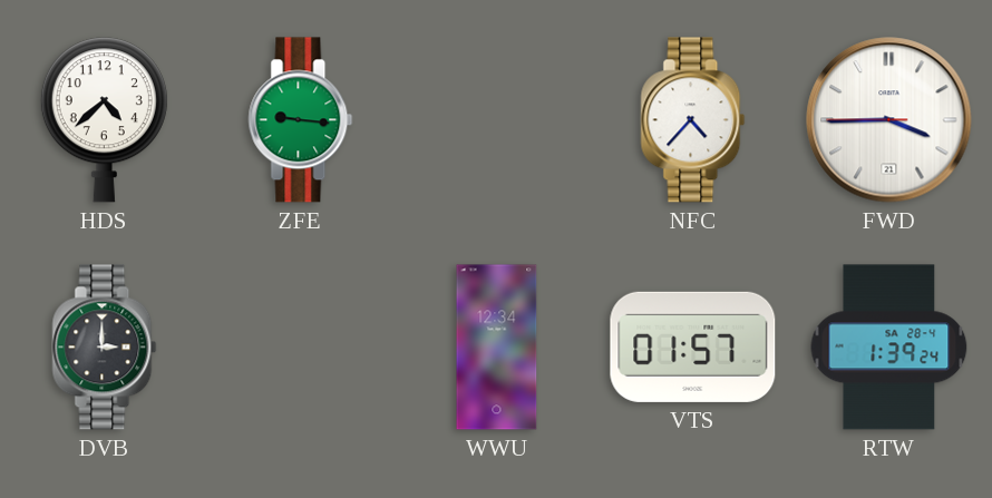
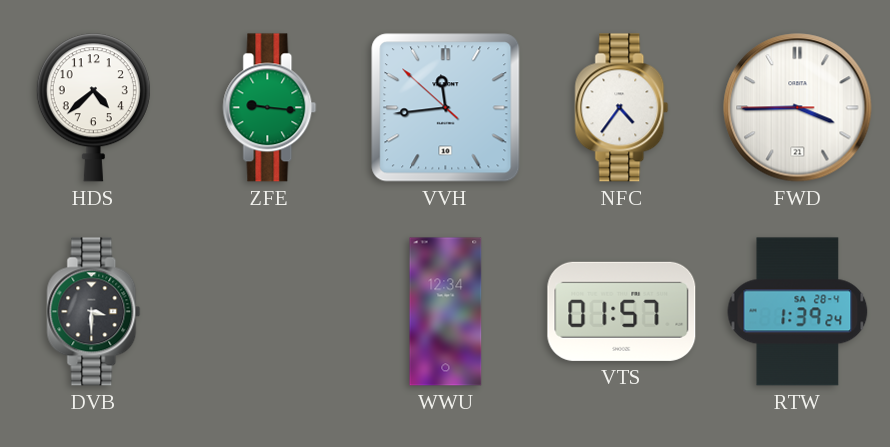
VVH: none -> 11:43 (446, 108)
NFC: 4:37 -> 4:36 (622, 108)
DVB: 3:00 -> 3:30 (94, 312)
